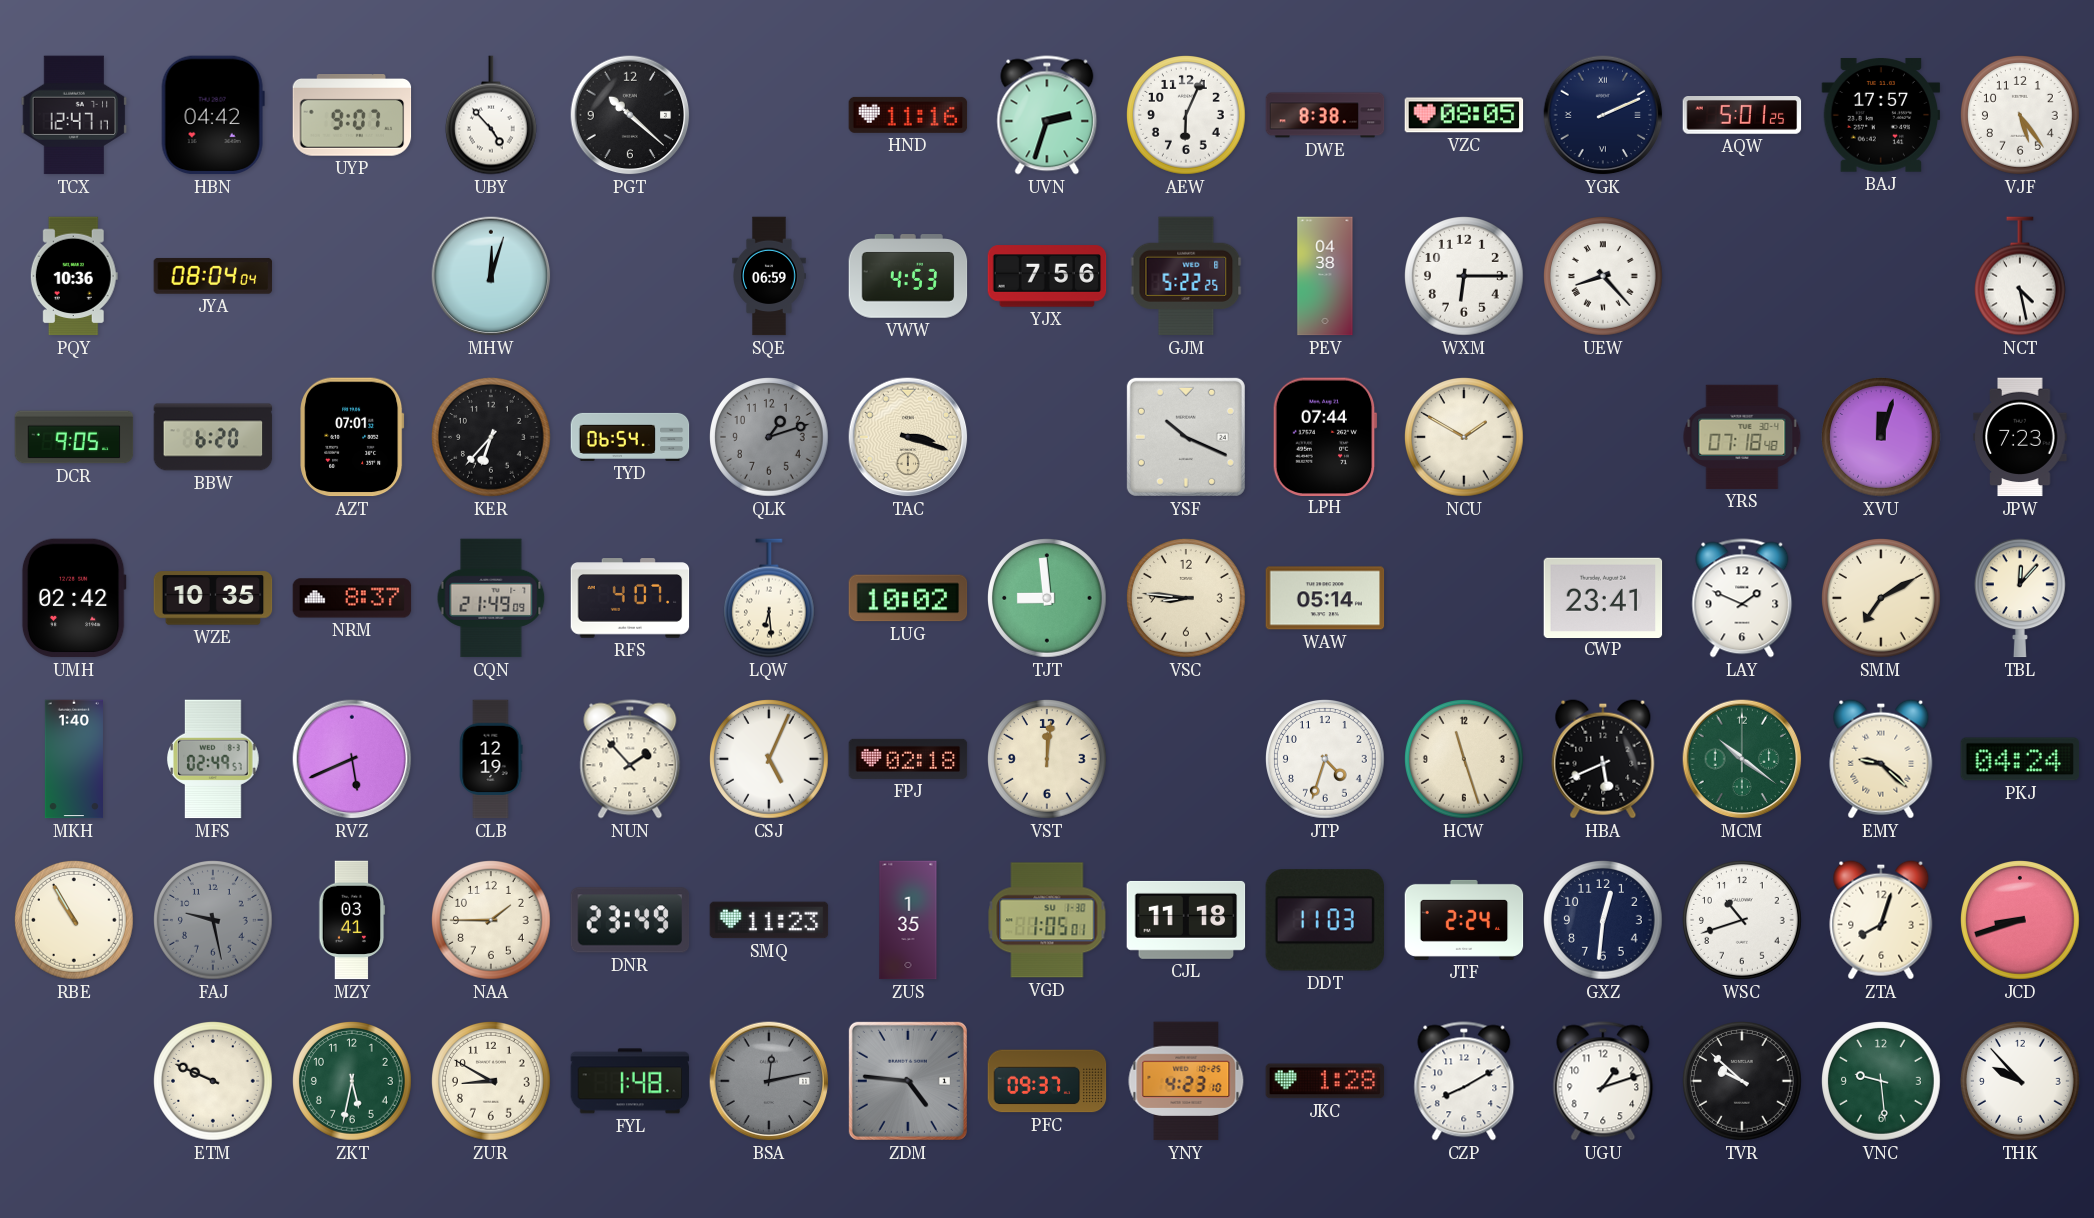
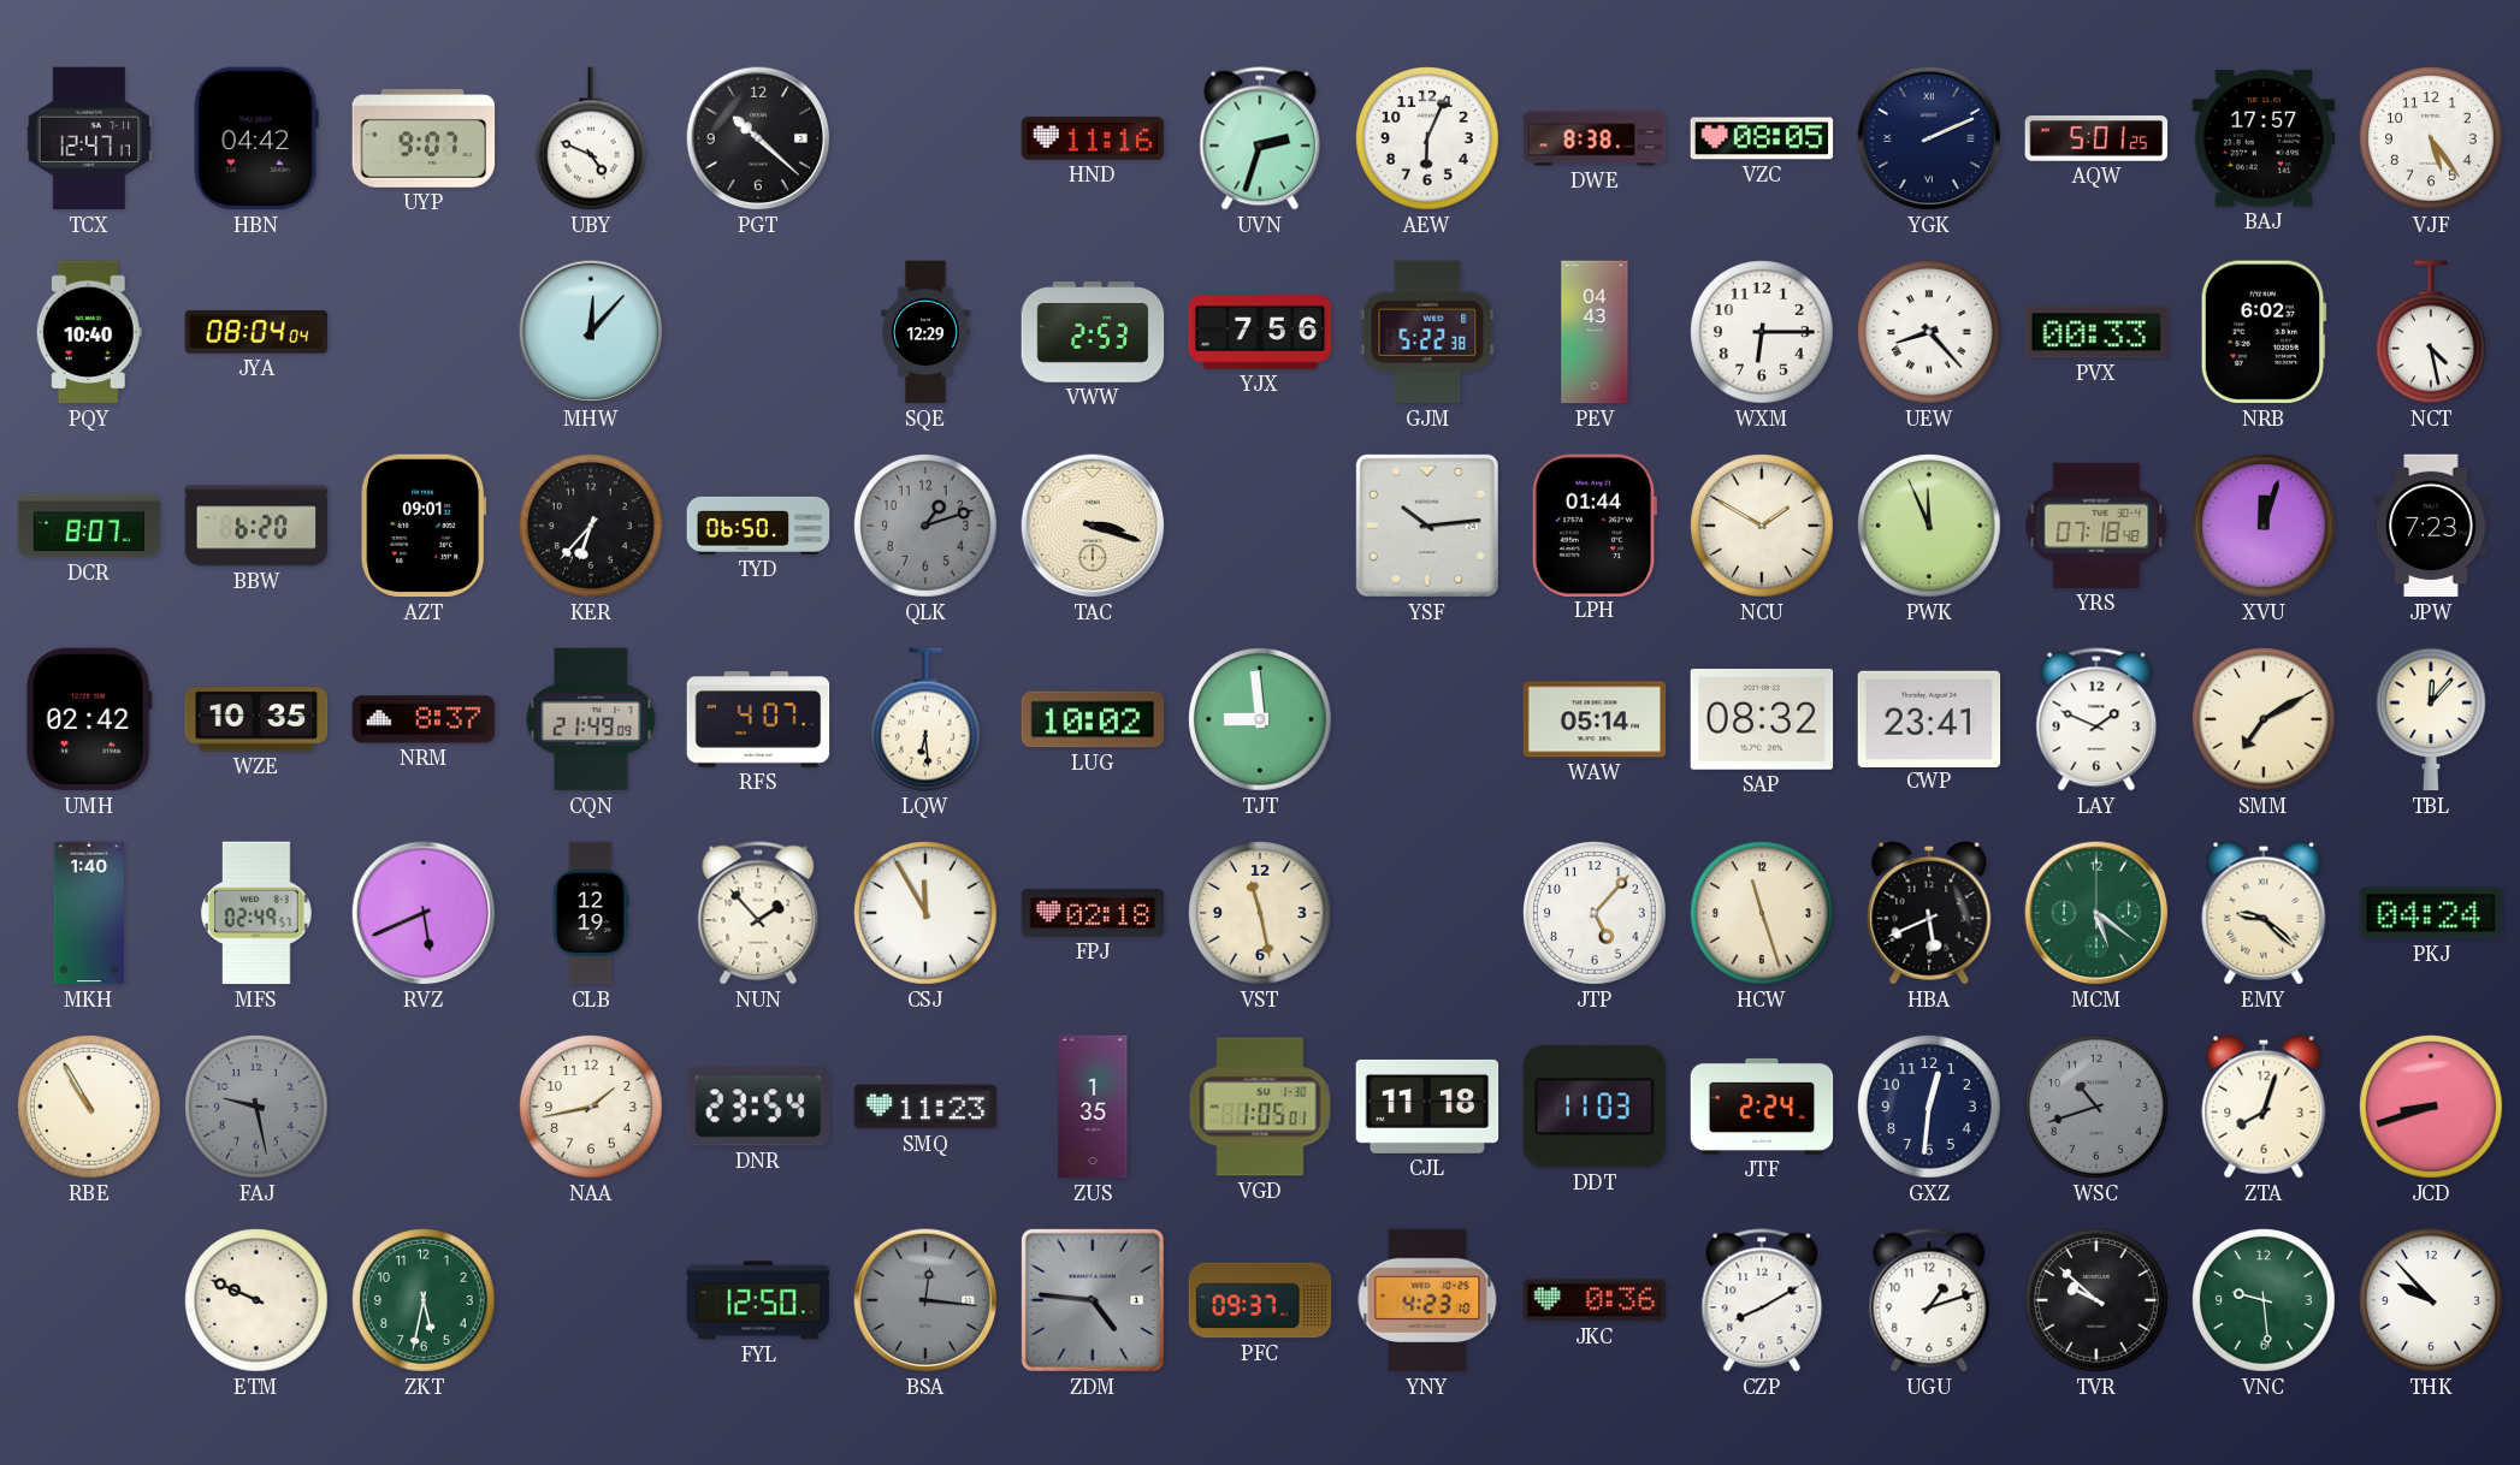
UBY: 4:53 -> 4:49 (591, 138)
PQY: 10:36 -> 10:40 (89, 332)
MHW: 12:03 -> 12:07 (591, 332)
SQE: 06:59 -> 12:29 (925, 332)
VWW: 4:53 -> 2:53 (1093, 332)
GJM: 5:22:25 -> 5:22:38 (1427, 332)
PEV: 04:38 -> 04:43 (1595, 332)
PVX: none -> 00:33 (2096, 332)
NRB: none -> 6:02 (2264, 332)
DCR: 9:05 -> 8:07 (89, 526)
AZT: 07:01 -> 09:01 (424, 526)
TYD: 06:54 -> 06:50 (758, 526)
YSF: 10:19 -> 10:14 (1427, 526)
LPH: 07:44 -> 01:44 (1595, 524)
PWK: none -> 11:56 (1930, 527)
VSC: 8:46 -> none (1187, 599)
SAP: none -> 08:32 (1762, 719)
CSJ: 5:04 -> 11:55 (927, 914)
VST: 12:01 -> 11:28 (1261, 914)
JTP: 4:33 -> 5:07 (1596, 914)
MCM: 10:21 -> 5:21 (2096, 913)
MZY: 03:41 -> none (352, 920)
NAA: 1:45 -> 1:43 (592, 1108)
DNR: 23:49 -> 23:54 (758, 1107)
WSC dial: white -> grey (2098, 1108)
ZUR: 8:50 -> none (492, 1082)
FYL: 1:48 -> 12:50 (758, 1300)
BSA: 12:13 -> 12:16 (925, 1300)
JKC: 1:28 -> 0:36 (1595, 1300)
